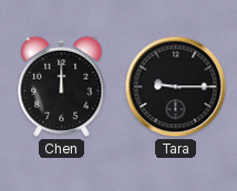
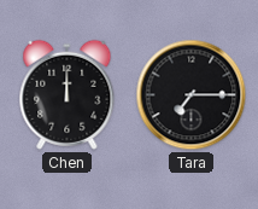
Tara: 9:15 -> 7:15 (192, 95)
